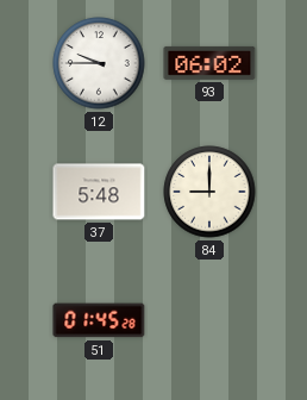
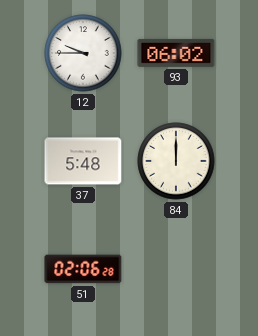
84: 9:00 -> 12:00 (176, 161)
51: 01:45 -> 02:06 (83, 269)
